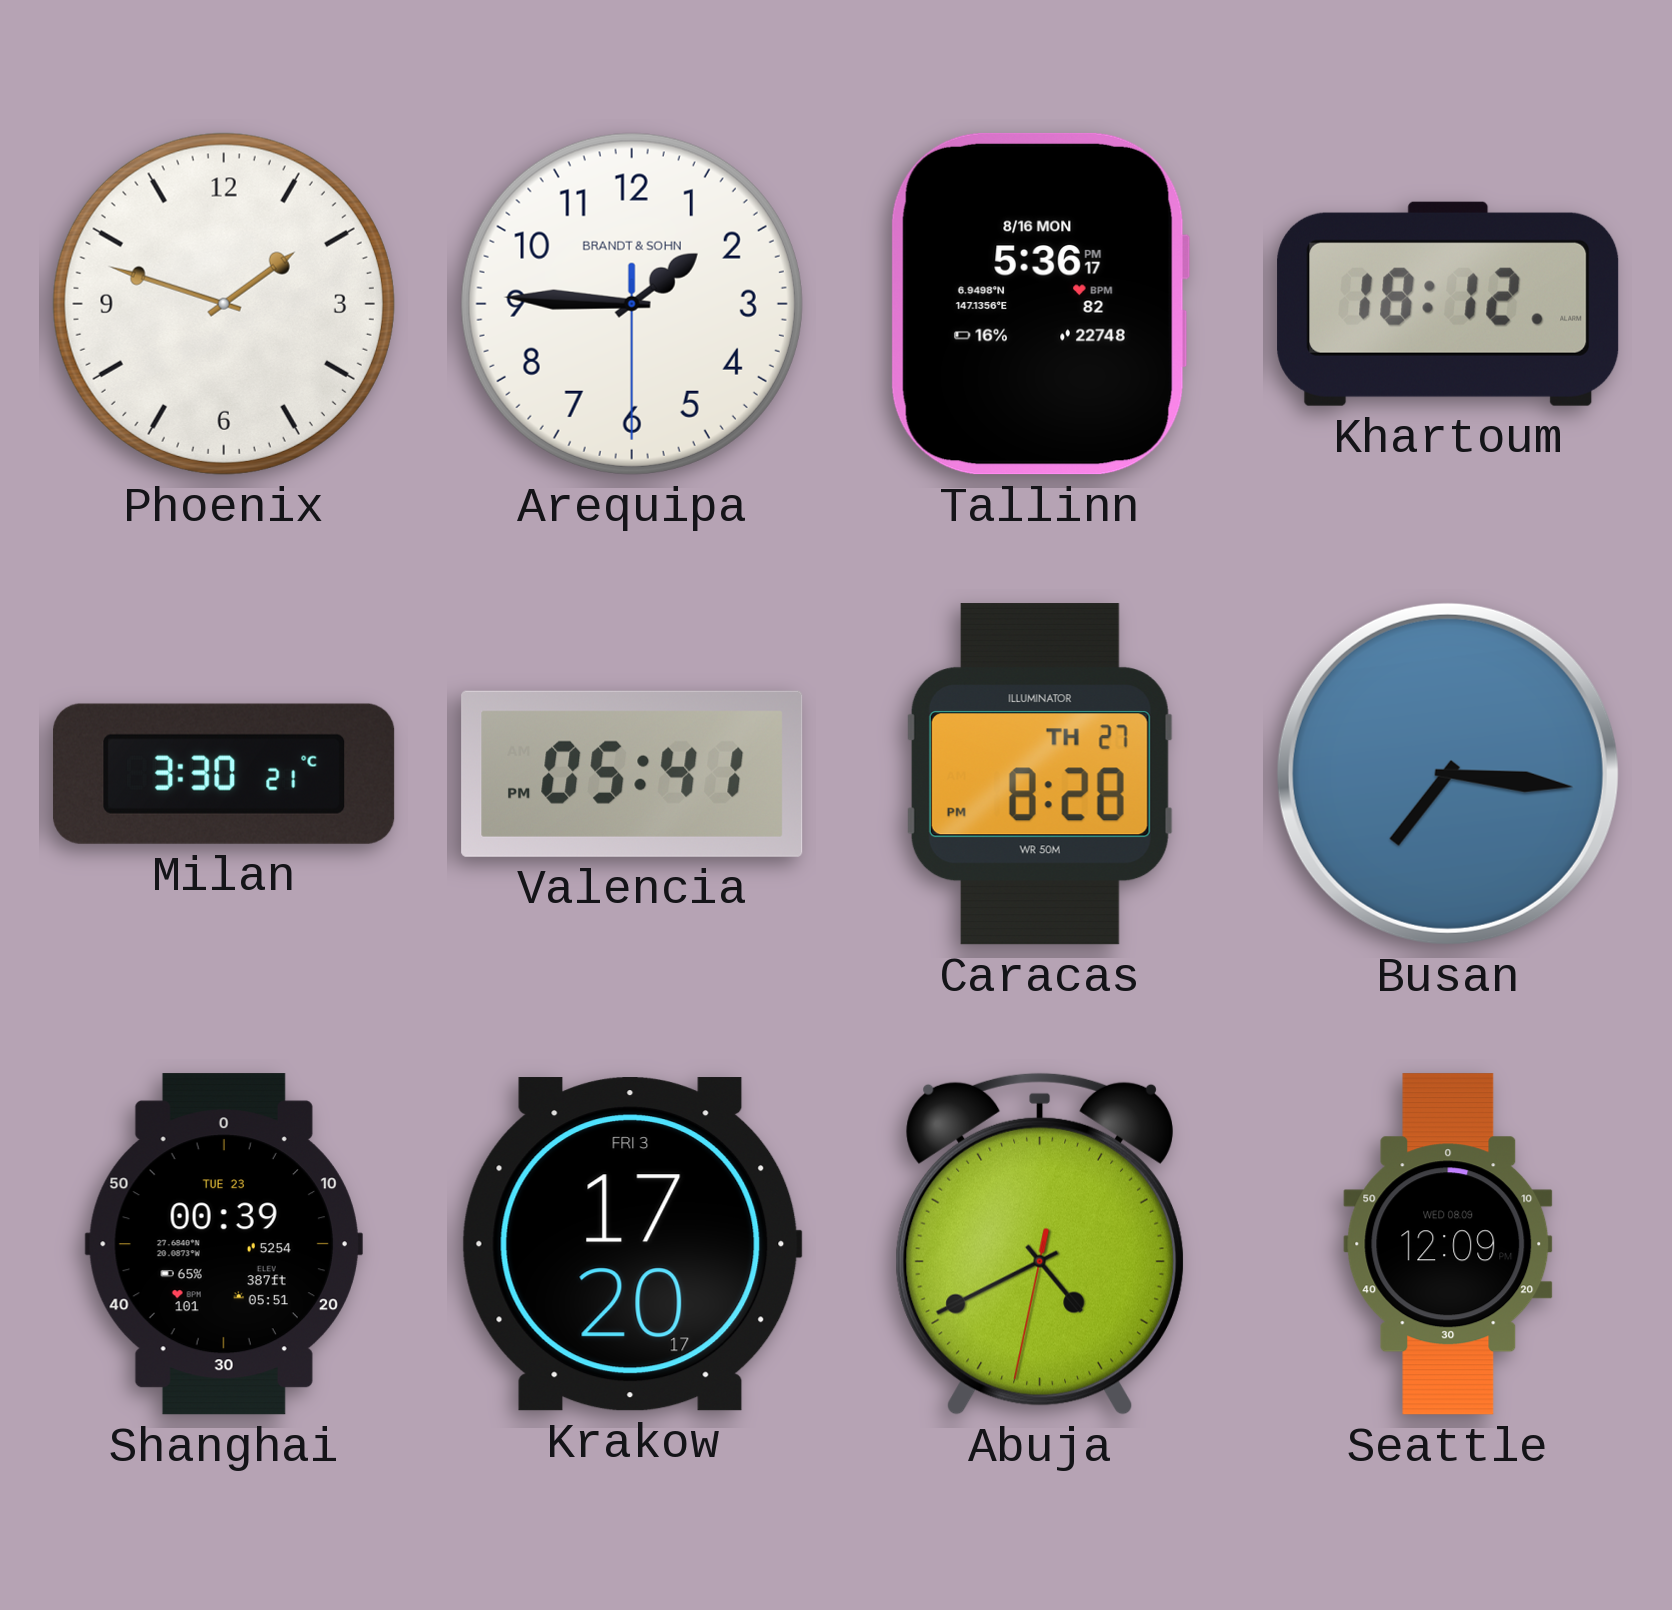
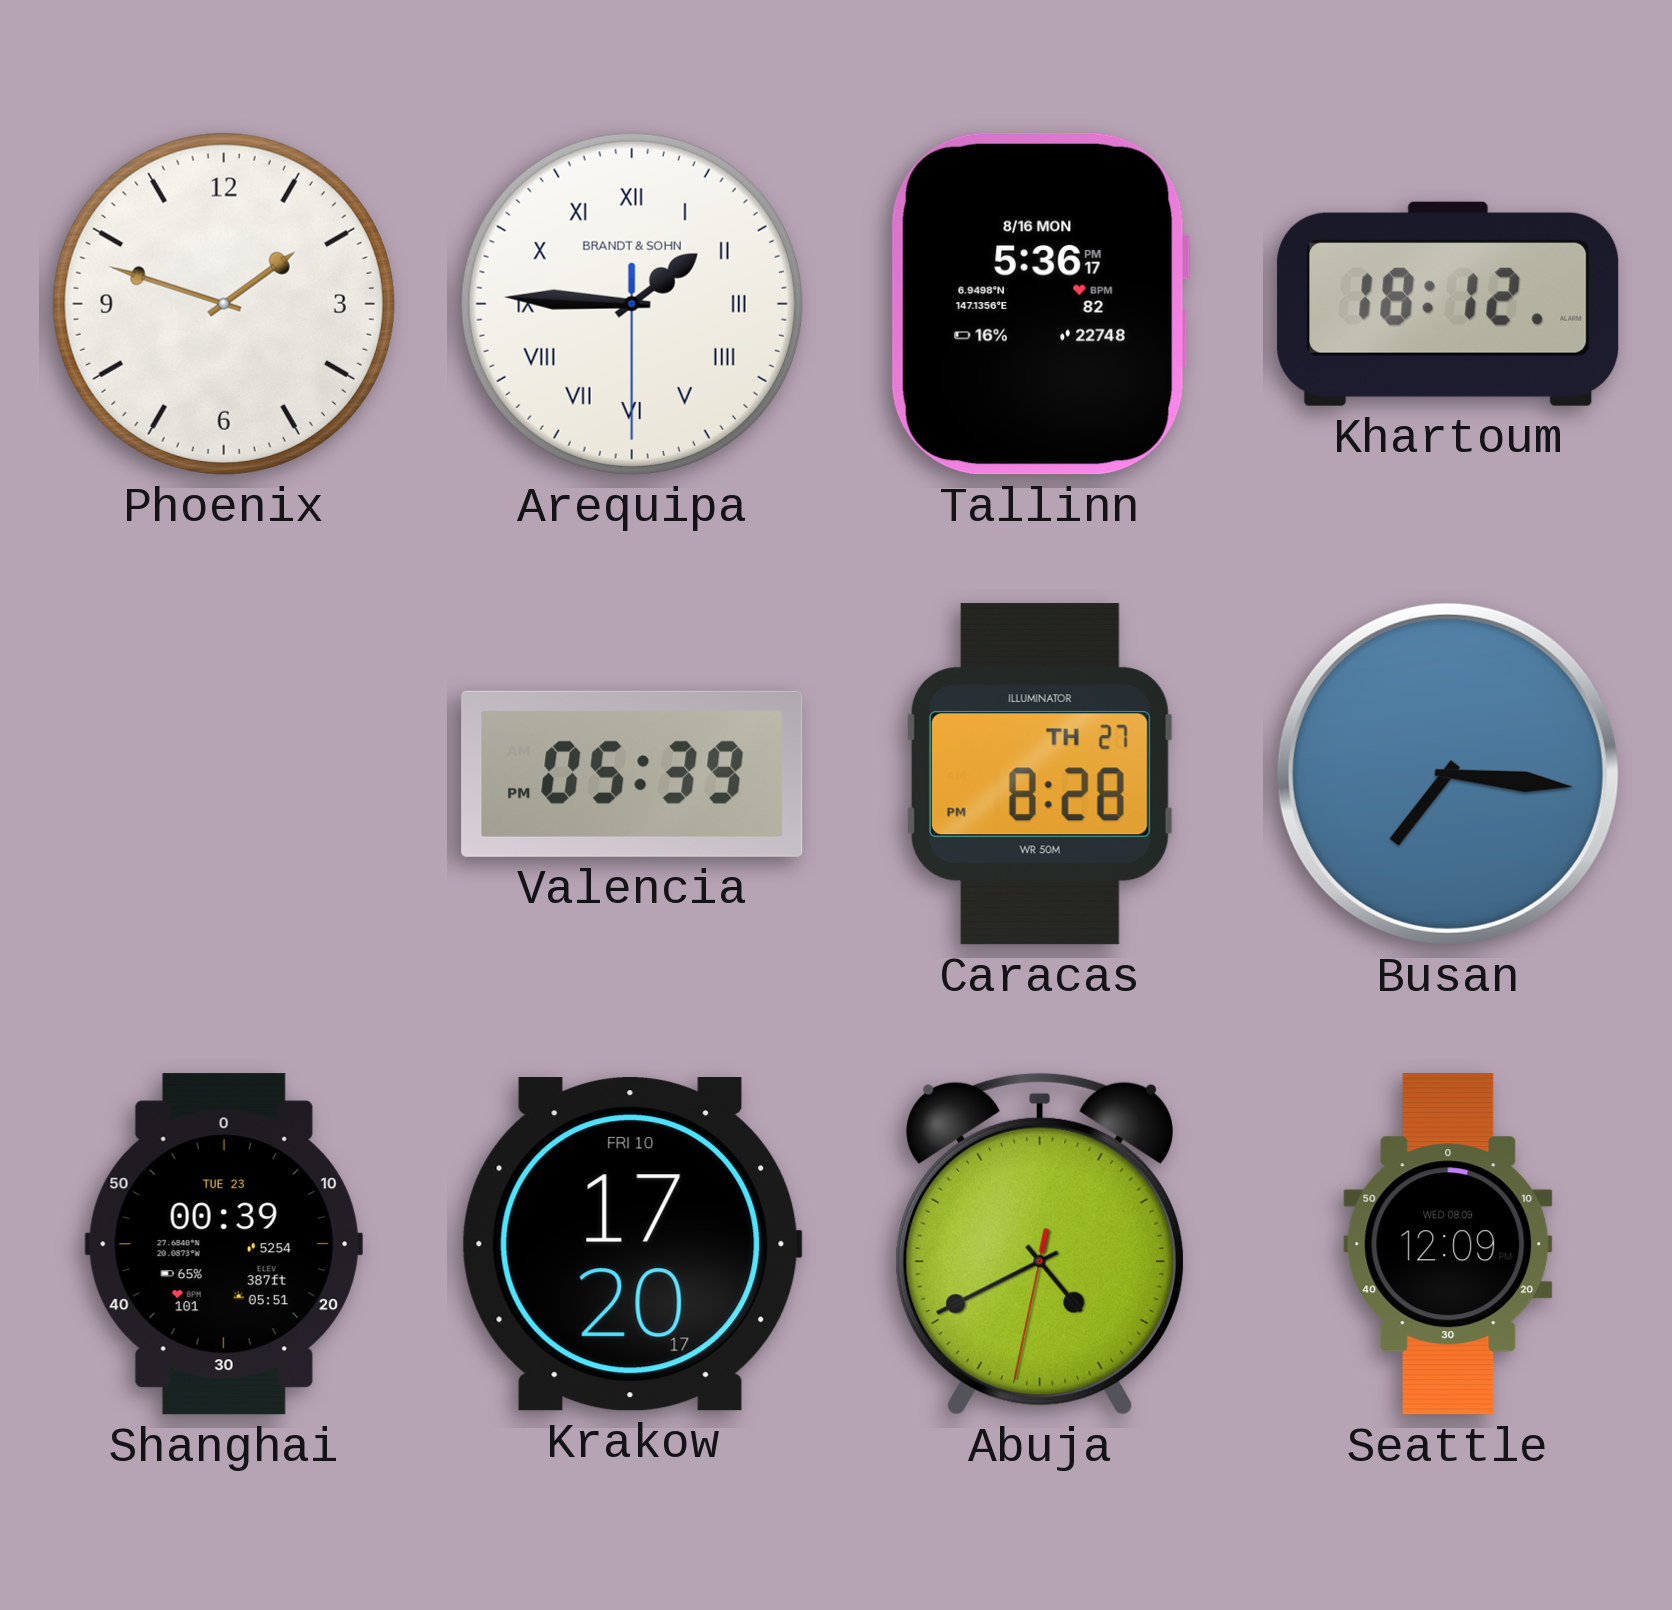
Arequipa numerals: Arabic -> Roman (632, 304)
Milan: 3:30 -> none (224, 774)
Valencia: 05:41 -> 05:39 (632, 774)
Krakow date: FRI 3 -> FRI 10 (632, 1244)
